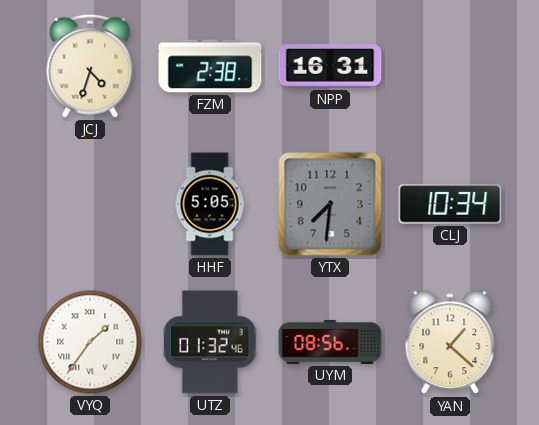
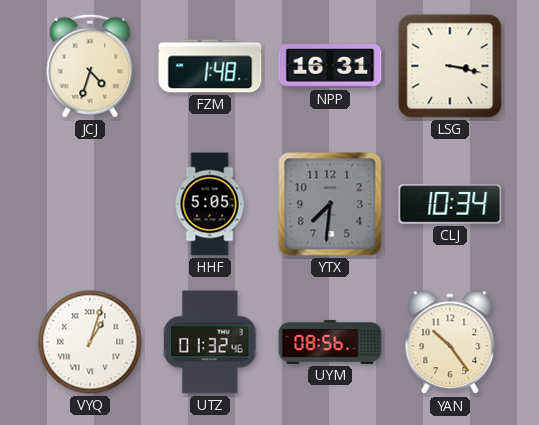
FZM: 2:38 -> 1:48 (210, 66)
LSG: none -> 3:17 (450, 66)
VYQ: 1:36 -> 1:03 (90, 342)
YAN: 1:22 -> 10:24 (450, 343)
